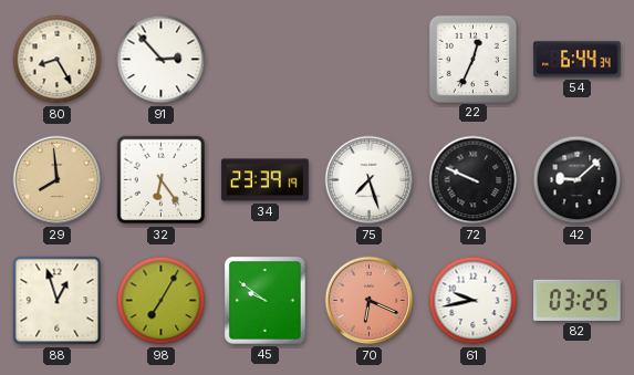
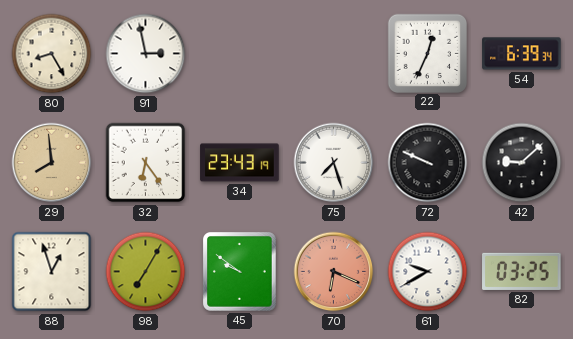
91: 2:53 -> 2:58 (146, 54)
54: 6:44 -> 6:39 (522, 54)
34: 23:39 -> 23:43 (240, 163)
61: 9:43 -> 9:40 (428, 272)
